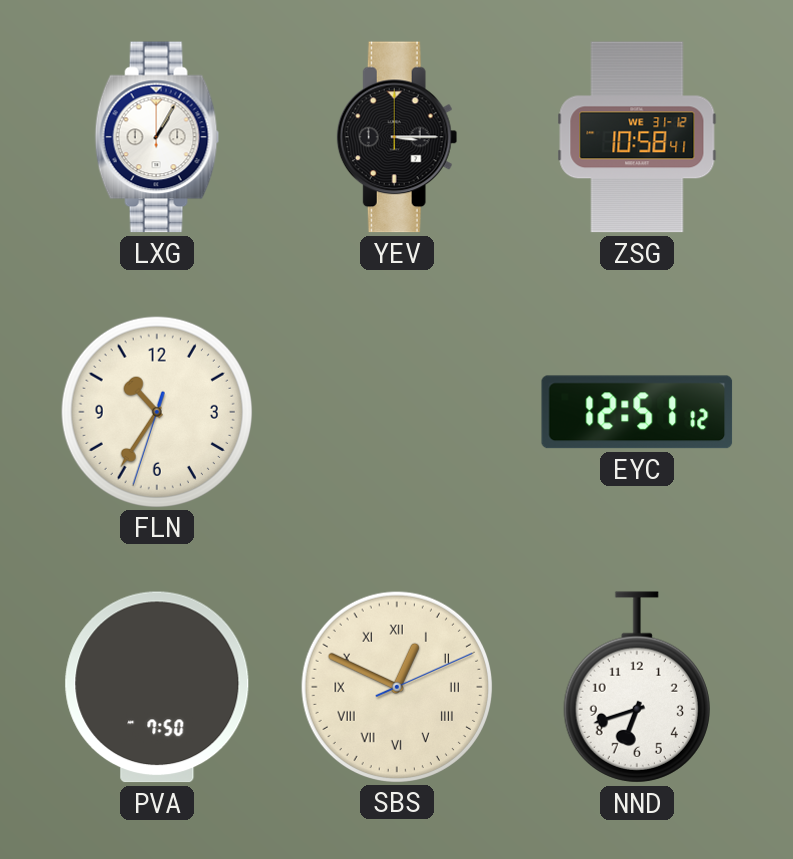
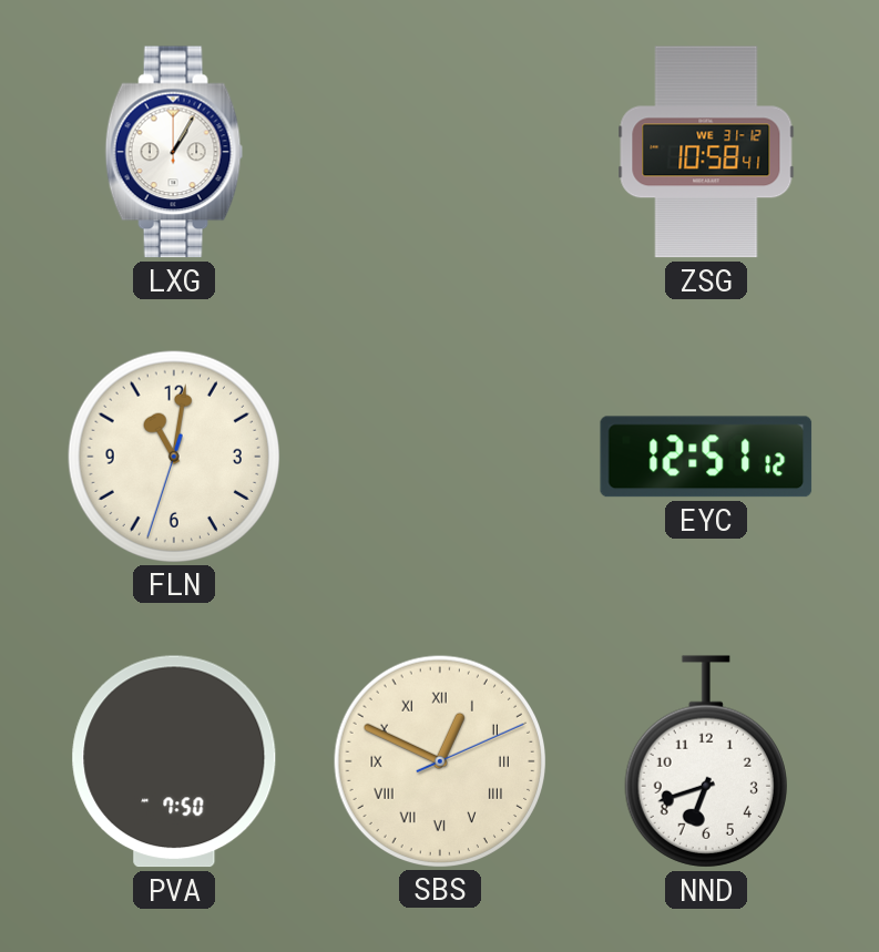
YEV: 3:15 -> none (397, 137)
FLN: 10:35 -> 11:01 (173, 455)
